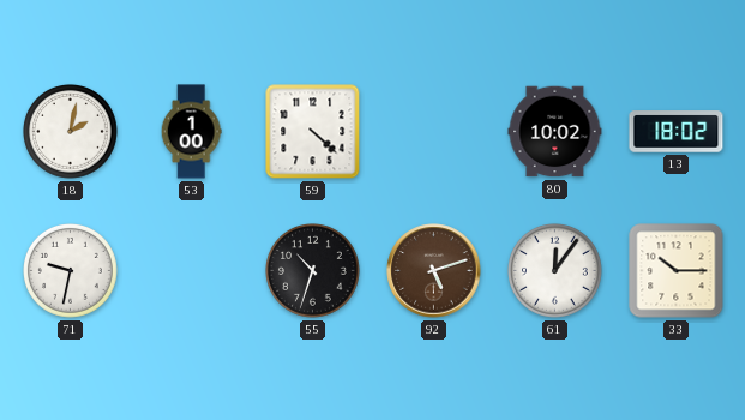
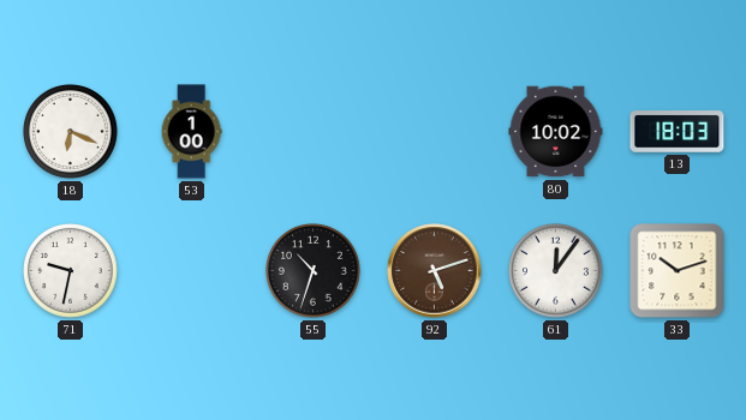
18: 2:02 -> 6:19 (71, 132)
59: 4:22 -> none (313, 132)
13: 18:02 -> 18:03 (678, 132)
33: 10:15 -> 10:12 (678, 271)
